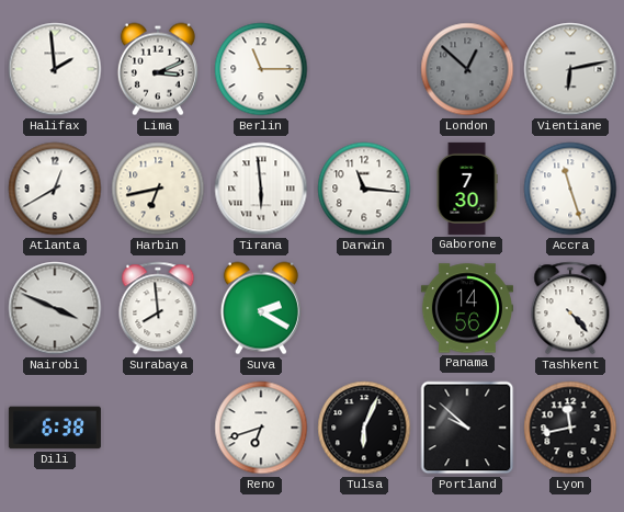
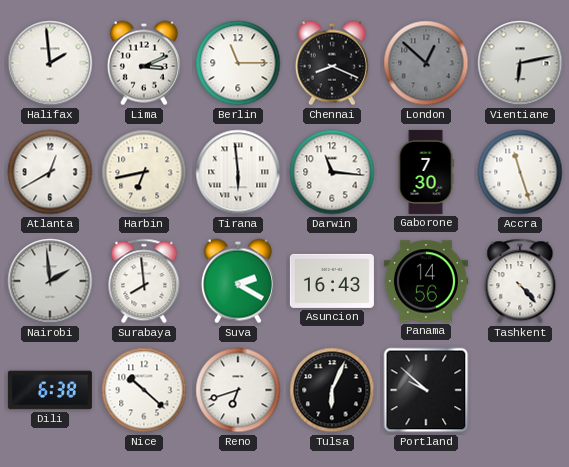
Chennai: none -> 8:19 (332, 63)
Nairobi: 3:49 -> 1:59 (50, 281)
Asuncion: none -> 16:43 (332, 281)
Nice: none -> 10:22 (144, 390)
Lyon: 11:43 -> none (570, 428)
